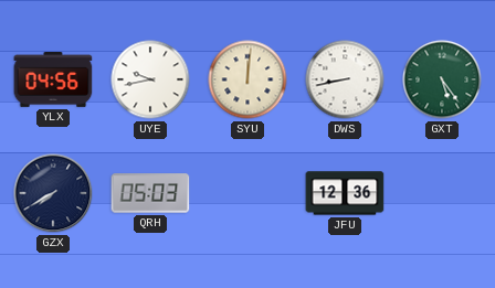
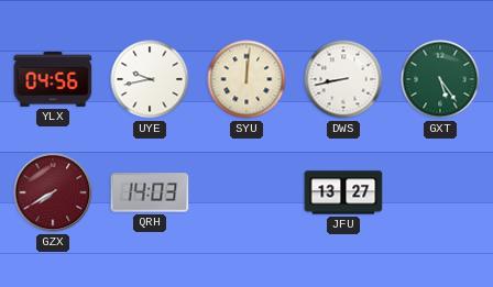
GZX dial: navy -> burgundy (53, 192)
QRH: 05:03 -> 14:03 (150, 192)
JFU: 12:36 -> 13:27 (343, 192)
